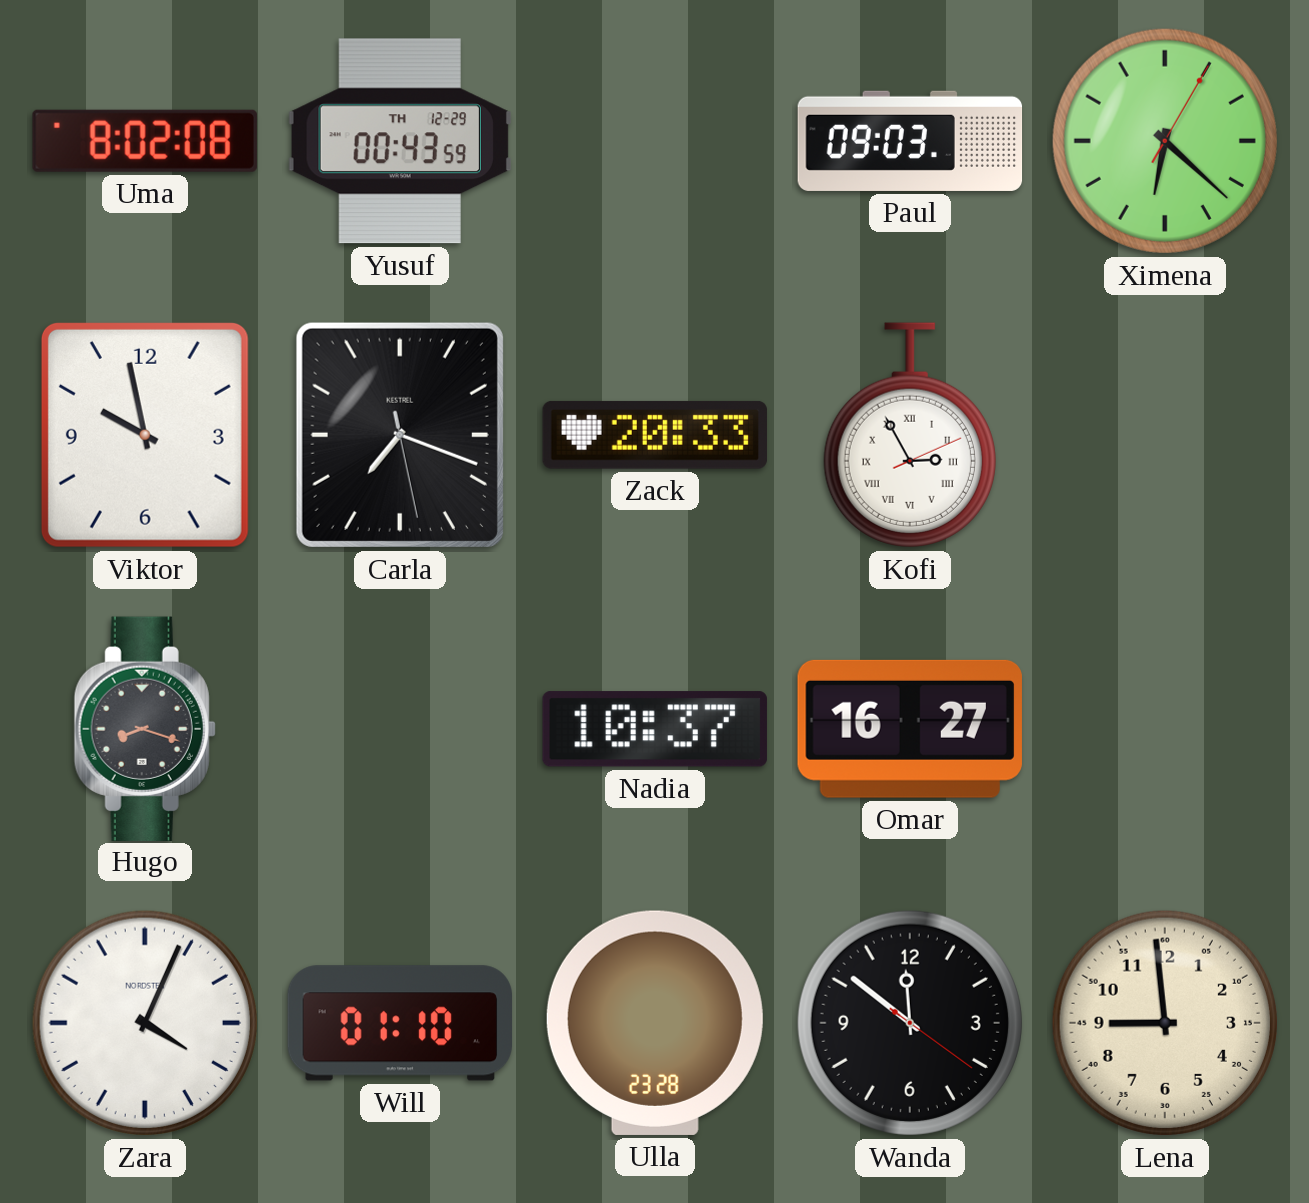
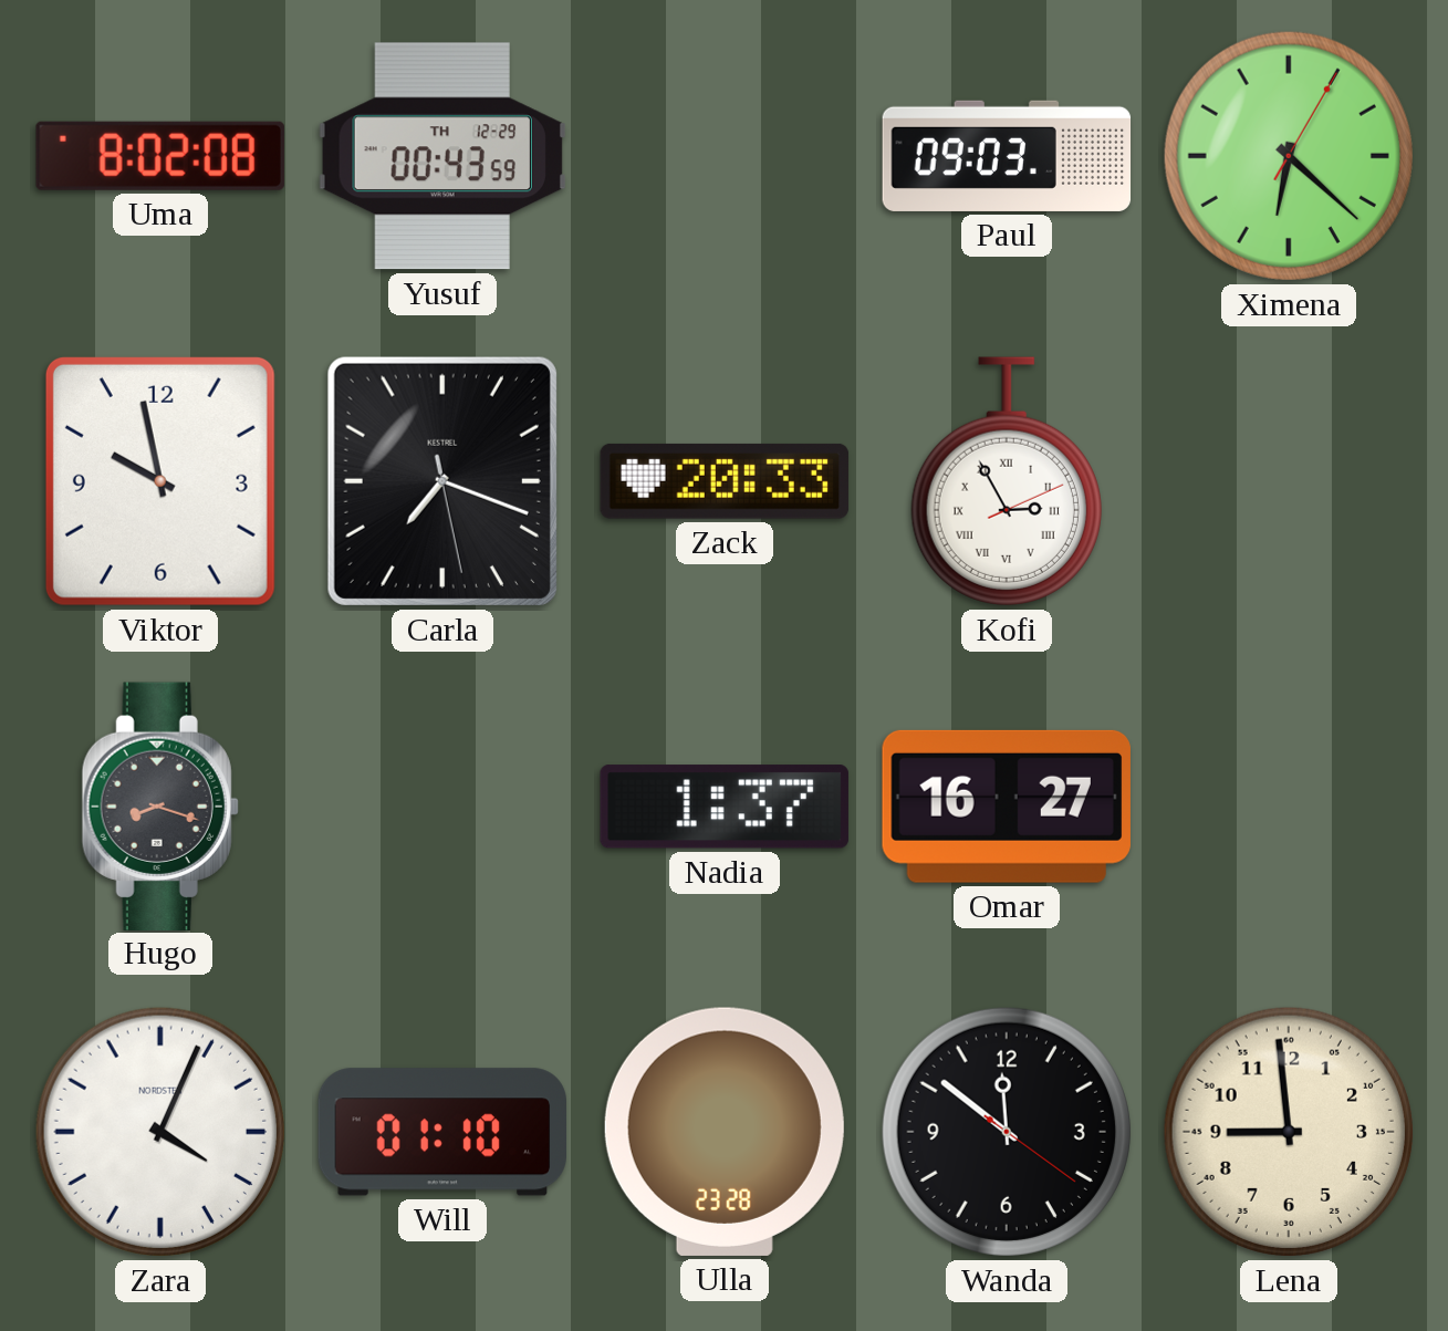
Nadia: 10:37 -> 1:37 (725, 807)
